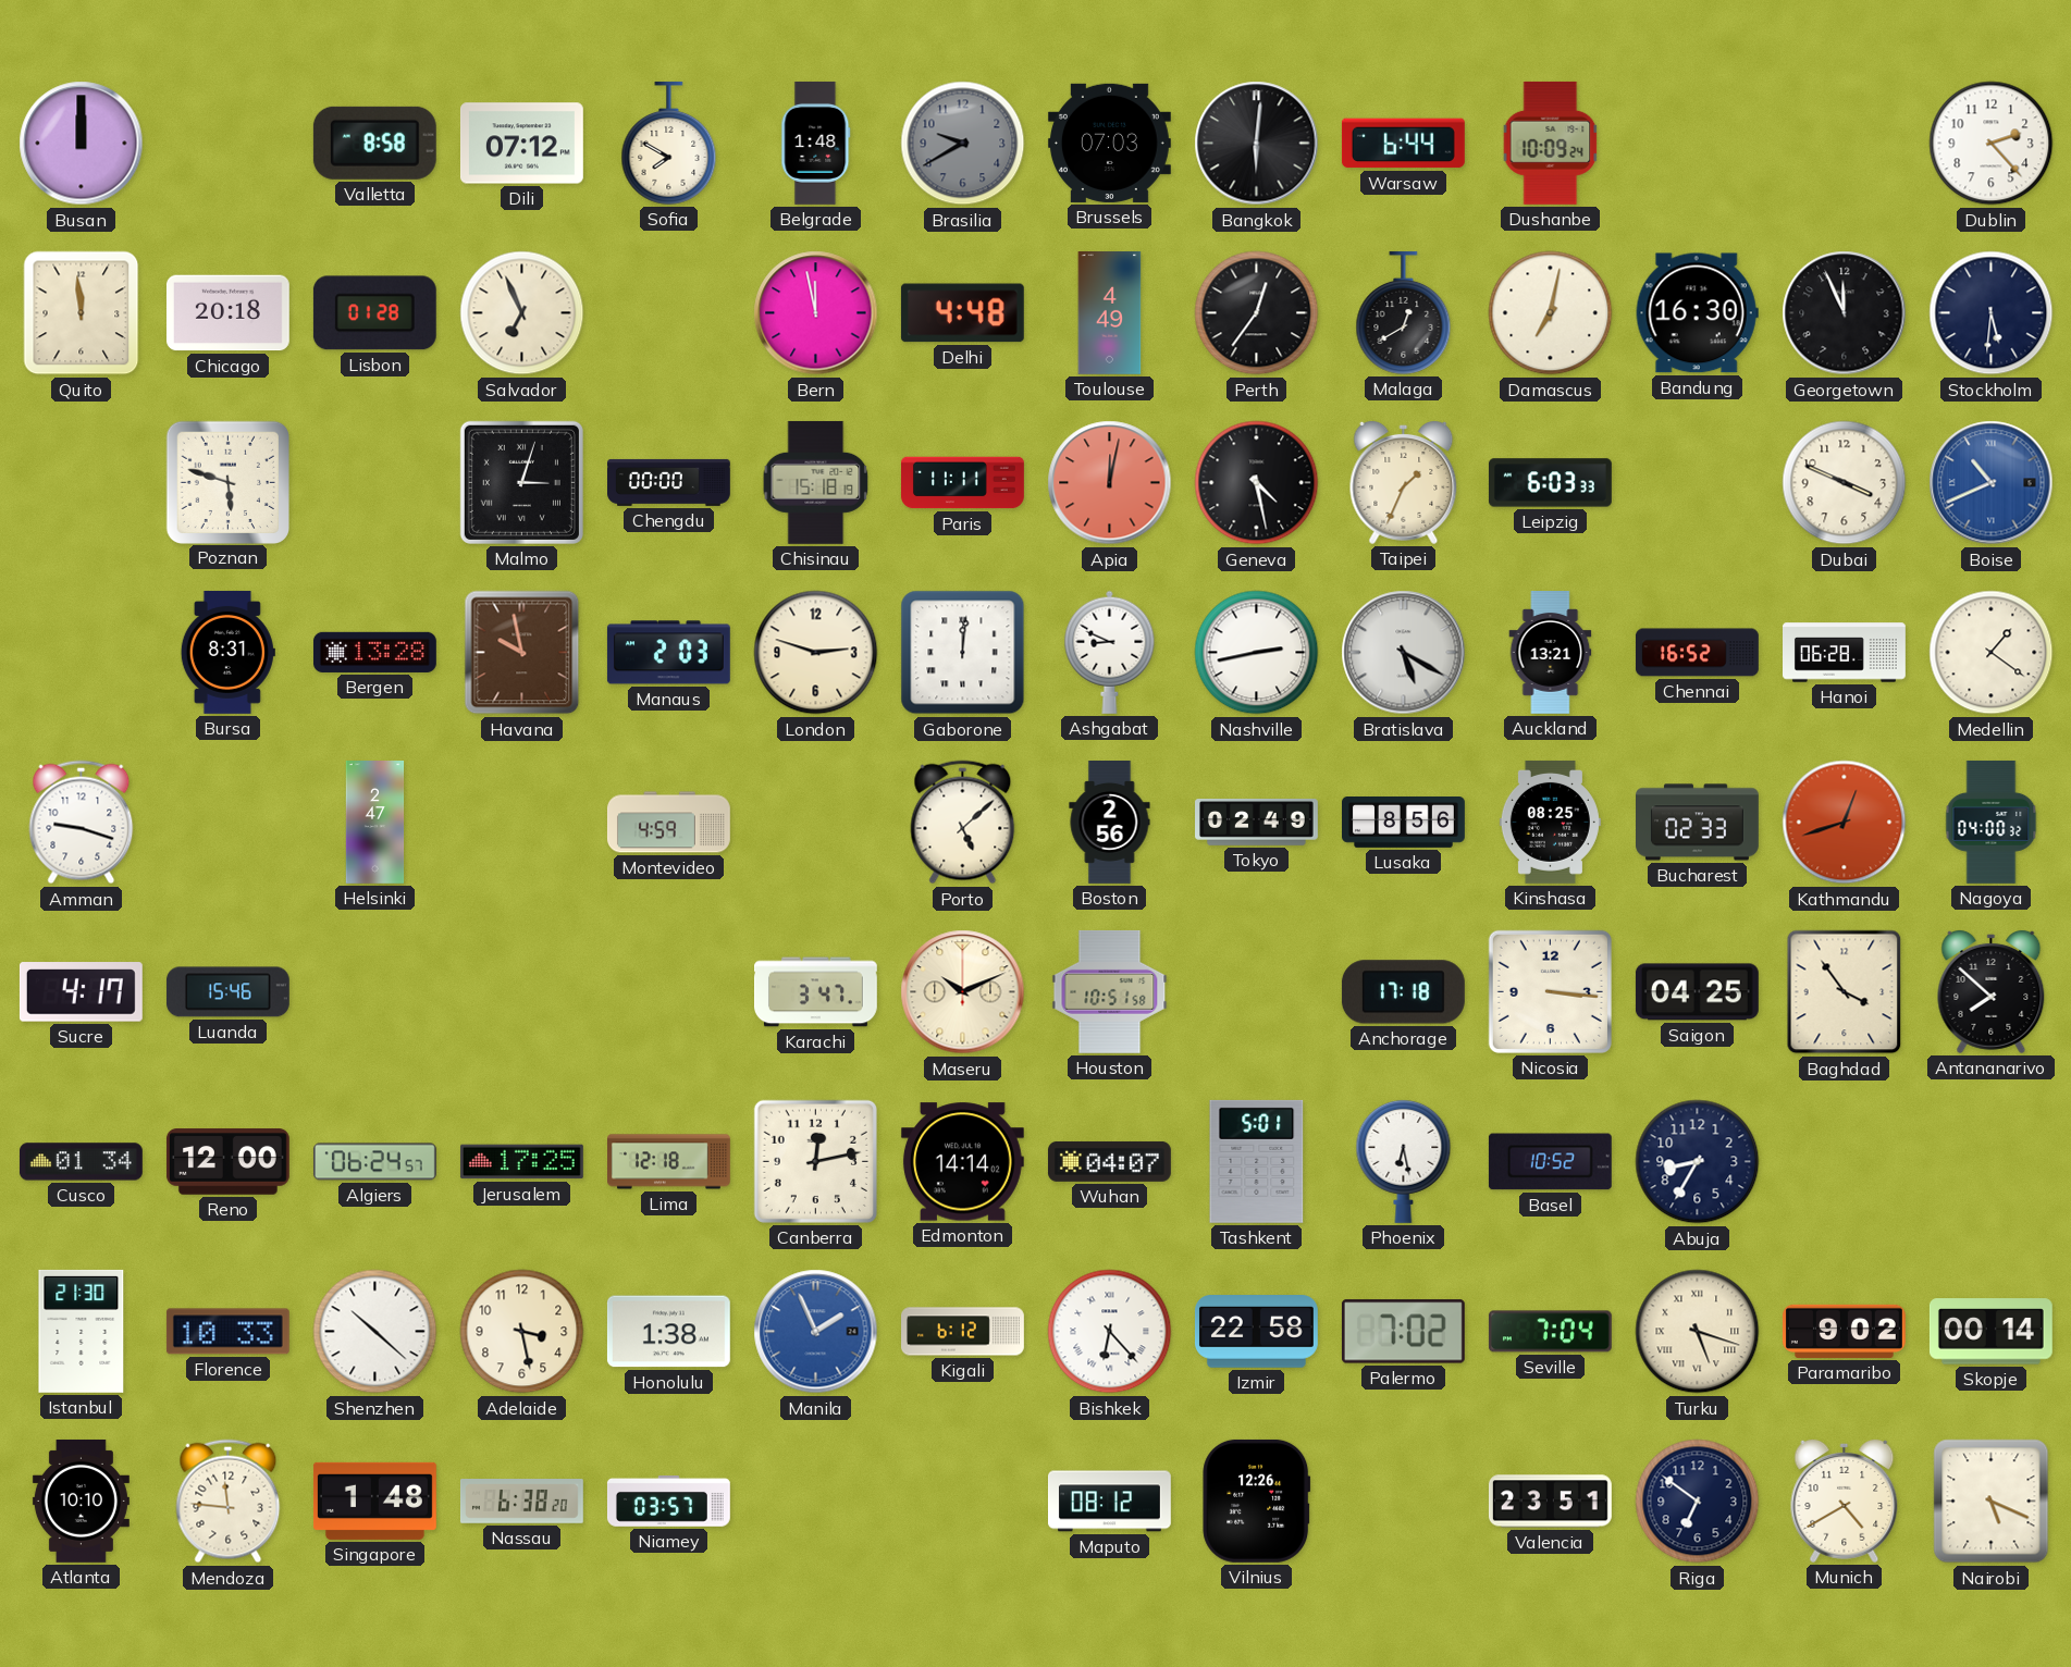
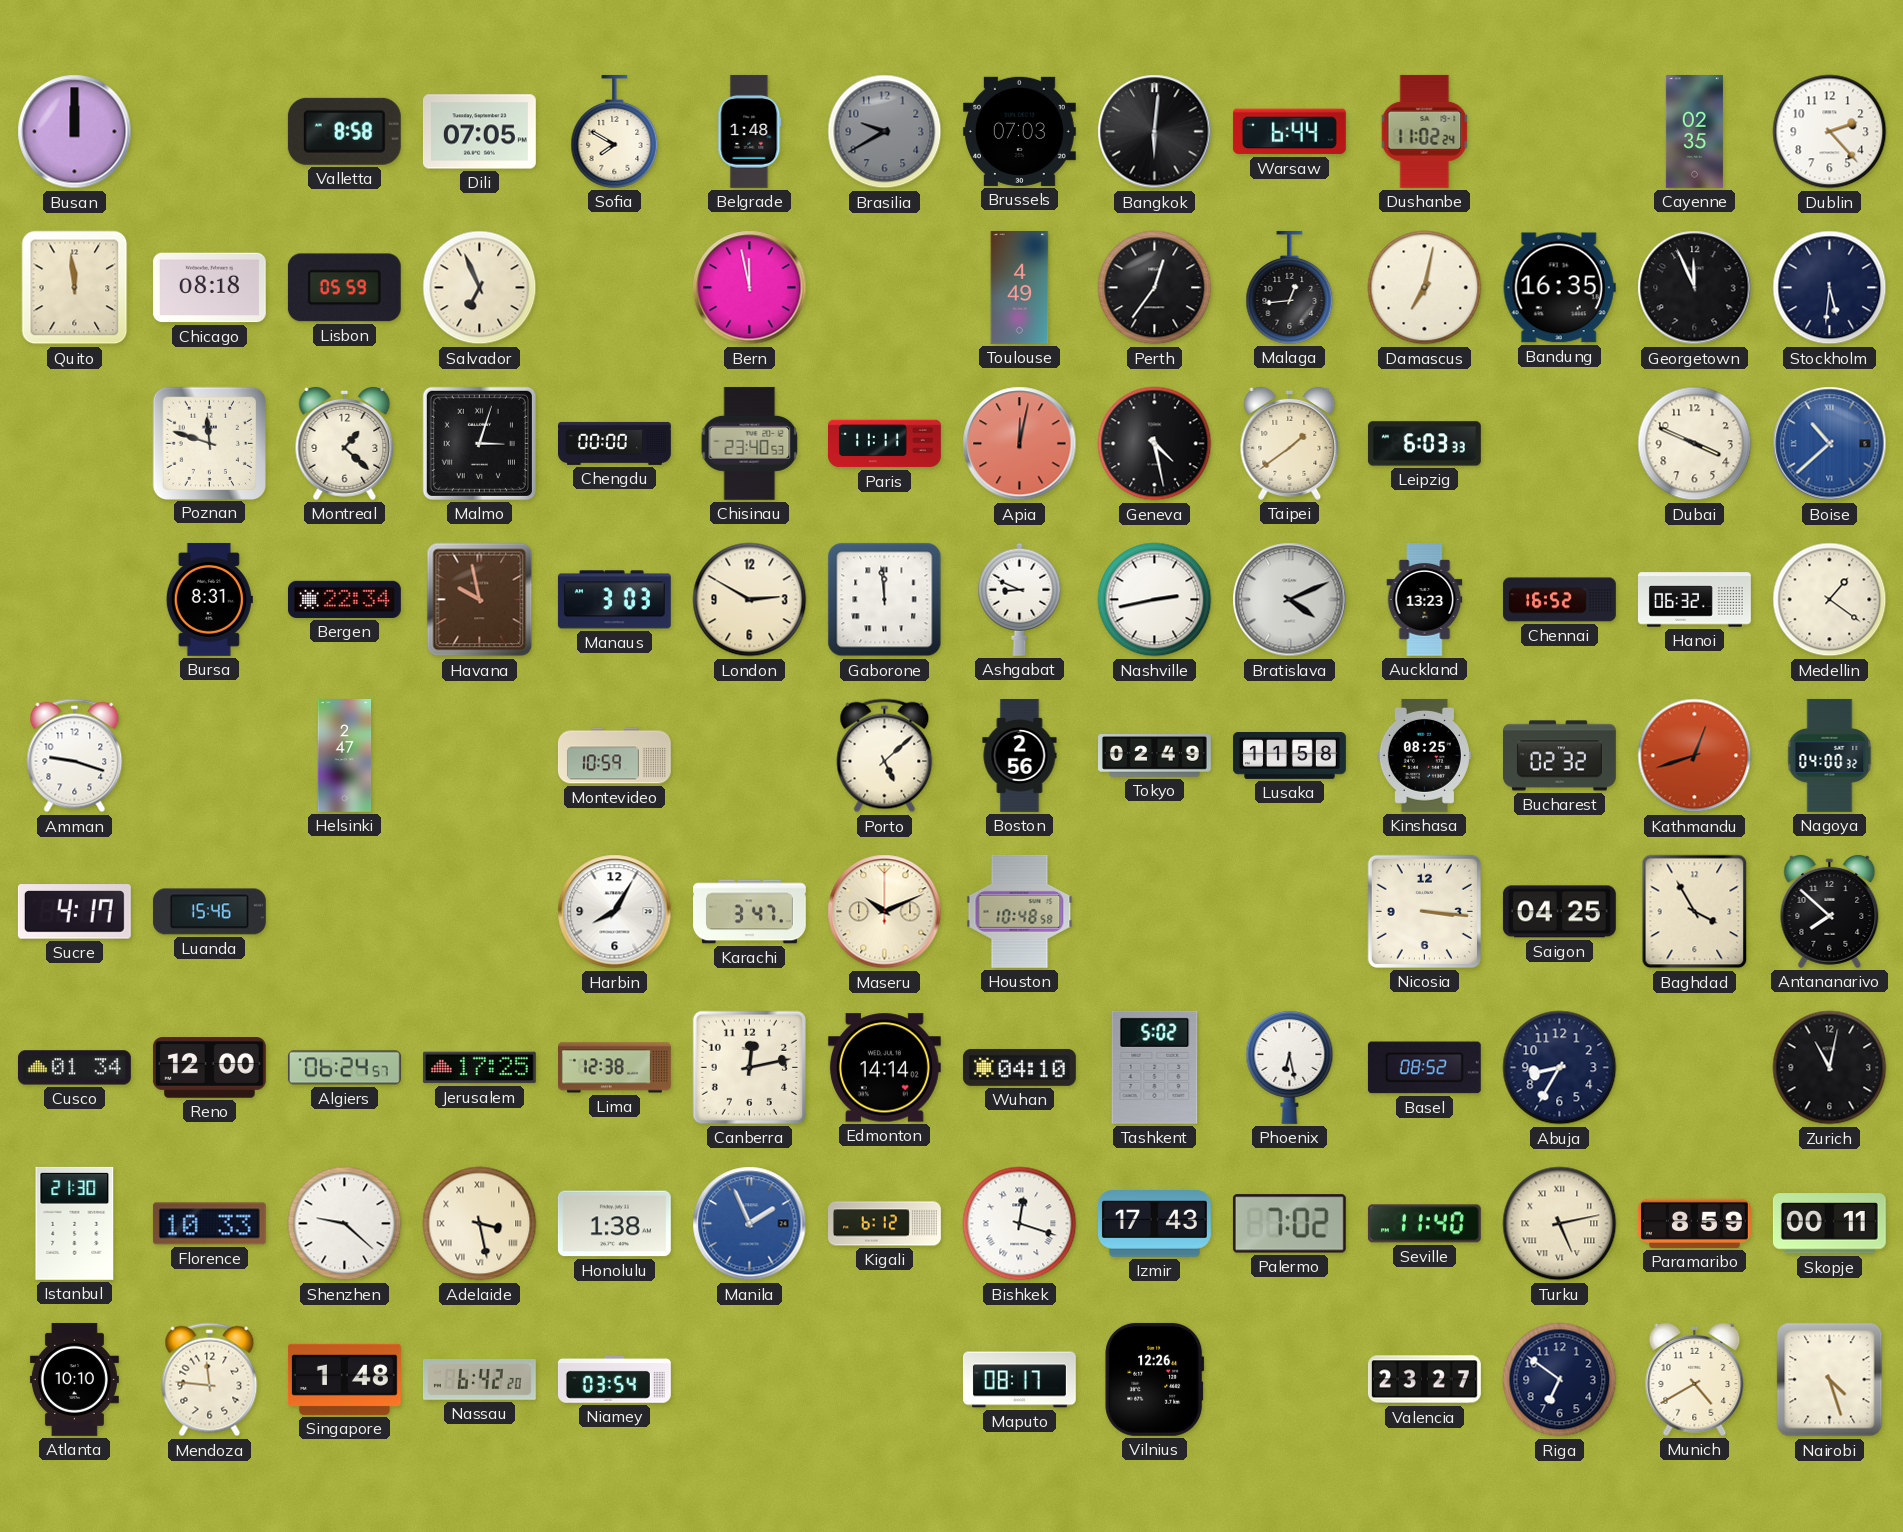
Dili: 07:12 -> 07:05 (479, 132)
Dushanbe: 10:09 -> 11:02 (1425, 131)
Cayenne: none -> 02:35 (1694, 132)
Chicago: 20:18 -> 08:18 (209, 288)
Lisbon: 01:28 -> 05:59 (344, 288)
Delhi: 4:48 -> none (962, 313)
Malaga: 12:40 -> 12:44 (1290, 287)
Bandung: 16:30 -> 16:35 (1559, 288)
Poznan: 5:48 -> 11:48 (209, 443)
Montreal: none -> 1:22 (345, 443)
Chisinau: 15:18 -> 23:40 (750, 443)
Taipei: 1:34 -> 1:39 (1290, 443)
Boise: 10:41 -> 10:38 (1830, 444)
Bergen: 13:28 -> 22:34 (344, 599)
Manaus: 2:03 -> 3:03 (614, 600)
London: 2:48 -> 2:50 (750, 600)
Gaborone: 12:01 -> 11:59 (885, 600)
Bratislava: 5:20 -> 4:11 (1290, 600)
Auckland: 13:21 -> 13:23 (1425, 600)
Hanoi: 06:28 -> 06:32 (1695, 600)
Montevideo: 4:59 -> 10:59 (614, 756)
Lusaka: 8:56 -> 11:58 (1290, 756)
Bucharest: 02:33 -> 02:32 (1560, 756)
Harbin: none -> 8:05 (615, 912)
Houston: 10:51 -> 10:48 (1020, 911)
Anchorage: 17:18 -> none (1403, 992)
Baghdad: 3:54 -> 3:55 (1695, 912)
Lima: 12:18 -> 12:38 (615, 1068)
Wuhan: 04:07 -> 04:10 (1019, 1068)
Tashkent: 5:01 -> 5:02 (1155, 1067)
Basel: 10:52 -> 08:52 (1424, 1068)
Zurich: none -> 11:02 (1830, 1068)
Shenzhen: 10:22 -> 9:22 (345, 1224)
Adelaide numerals: Arabic -> Roman (480, 1224)
Bishkek: 6:23 -> 12:18 (1020, 1224)
Izmir: 22:58 -> 17:43 (1154, 1224)
Seville: 7:04 -> 11:40 (1424, 1224)
Turku: 5:18 -> 5:13 (1560, 1224)
Paramaribo: 9:02 -> 8:59 (1694, 1223)
Skopje: 00:14 -> 00:11 (1829, 1224)
Nassau: 6:38 -> 6:42 (479, 1380)
Niamey: 03:57 -> 03:54 (614, 1380)
Maputo: 08:12 -> 08:17 (1020, 1380)
Valencia: 23:51 -> 23:27 (1424, 1380)
Nairobi: 5:19 -> 4:27 (1830, 1380)
